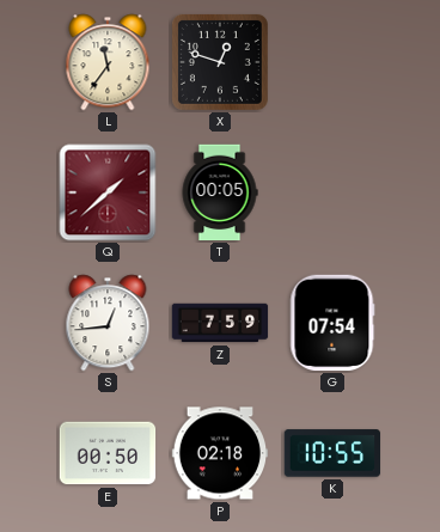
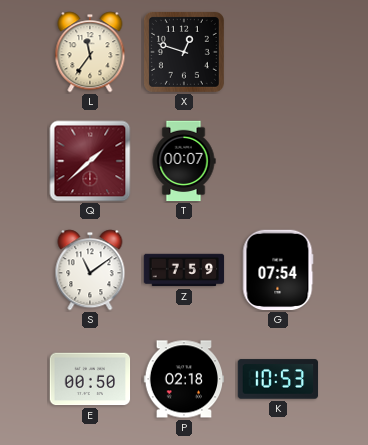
T: 00:05 -> 00:07 (184, 161)
S: 12:44 -> 11:09 (90, 270)
K: 10:55 -> 10:53 (278, 379)
